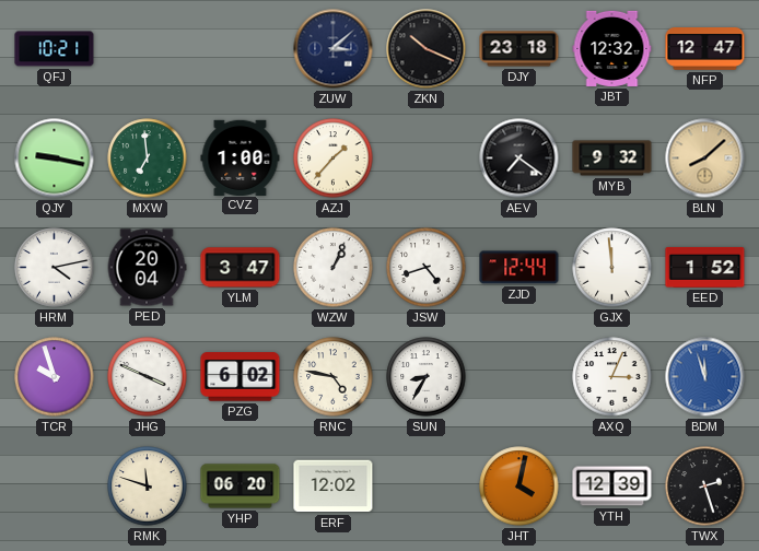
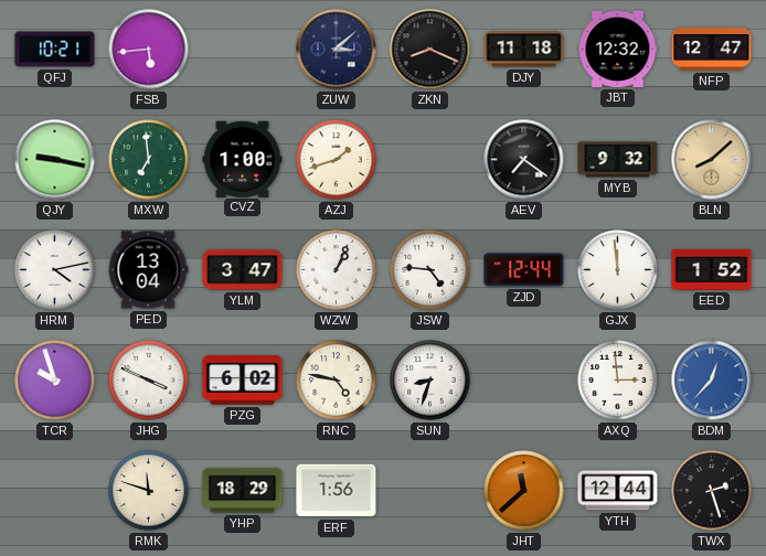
FSB: none -> 5:44 (149, 50)
ZKN: 10:19 -> 8:19 (430, 50)
DJY: 23:18 -> 11:18 (524, 50)
AZJ: 1:37 -> 1:42 (337, 160)
PED: 20:04 -> 13:04 (148, 270)
JSW: 4:42 -> 4:46 (430, 270)
SUN: 8:35 -> 8:33 (430, 381)
AXQ: 3:04 -> 2:59 (618, 381)
BDM: 11:57 -> 12:37 (712, 381)
YHP: 06:20 -> 18:29 (243, 491)
ERF: 12:02 -> 1:56 (337, 491)
JHT: 4:02 -> 11:38 (524, 491)
YTH: 12:39 -> 12:44 (618, 491)
